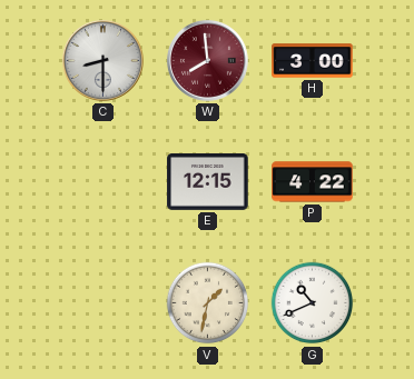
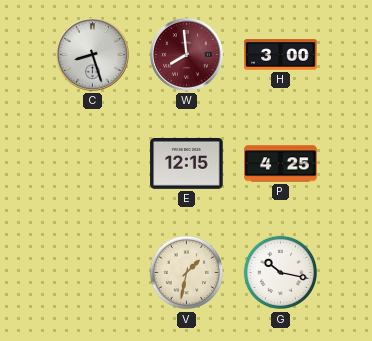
C: 8:30 -> 8:27 (93, 55)
P: 4:22 -> 4:25 (281, 164)
G: 10:41 -> 10:17 (281, 273)
